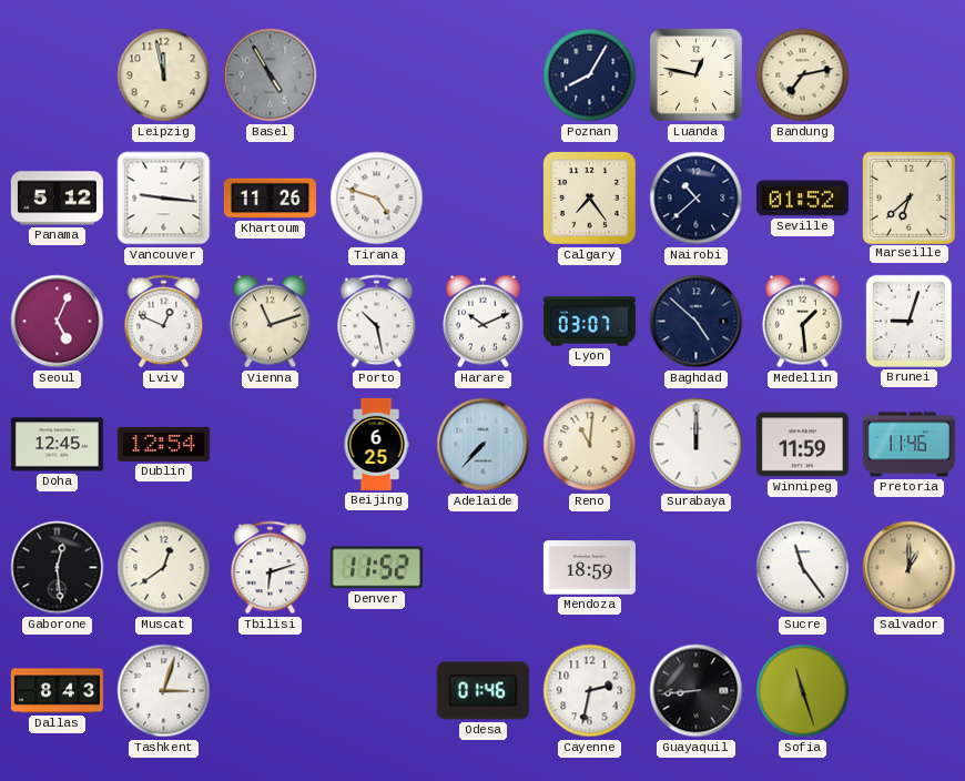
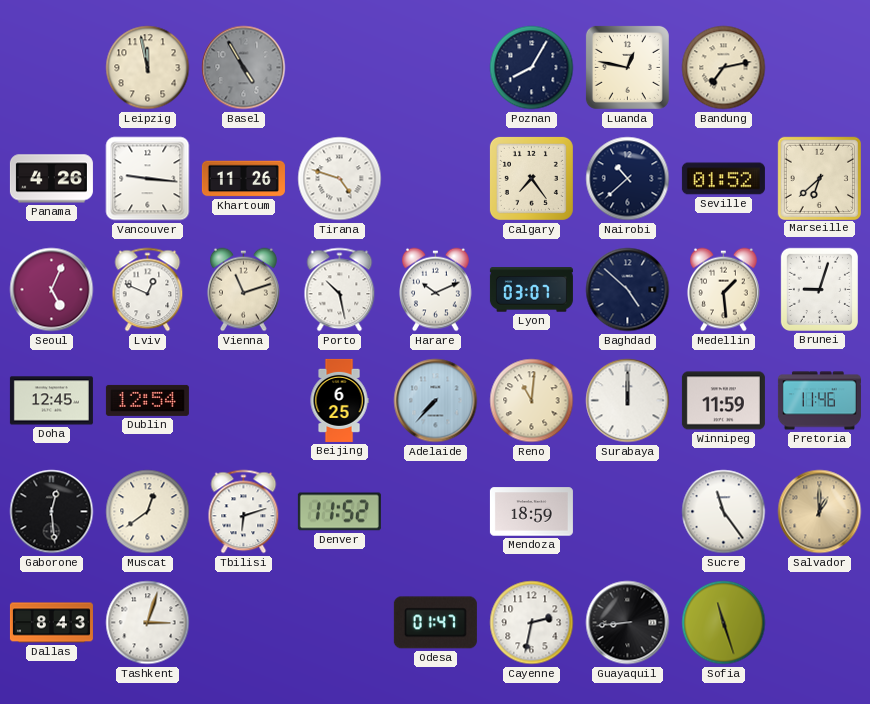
Panama: 5:12 -> 4:26 (51, 179)
Odesa: 01:46 -> 01:47 (435, 623)
